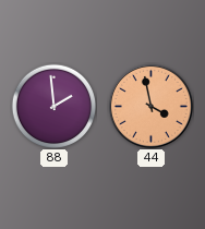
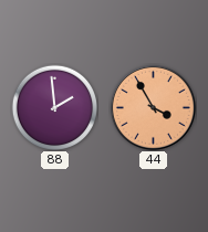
44: 3:58 -> 3:55 (153, 107)
